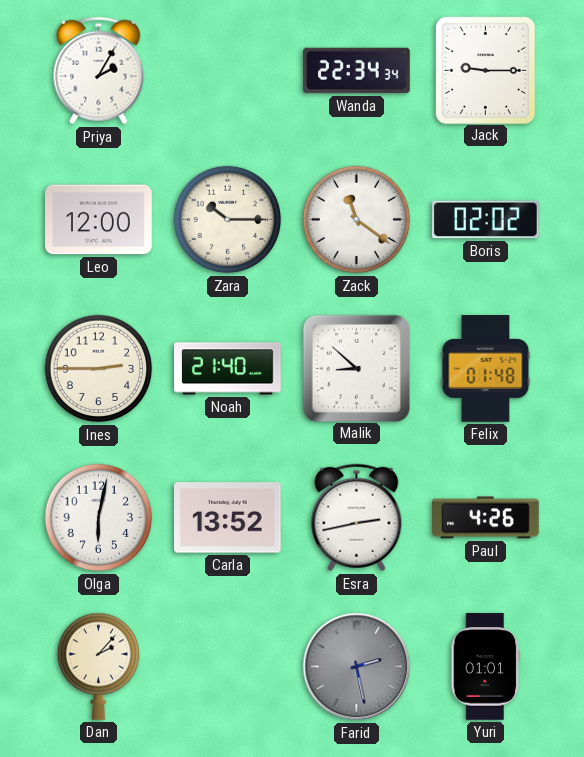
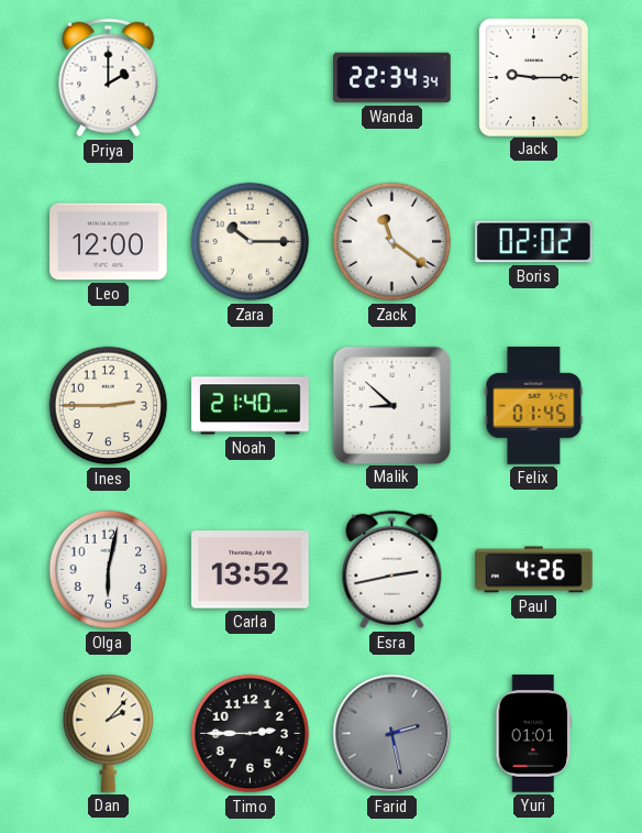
Priya: 2:05 -> 2:00 (109, 78)
Felix: 01:48 -> 01:45 (534, 406)
Timo: none -> 2:45 (251, 734)
